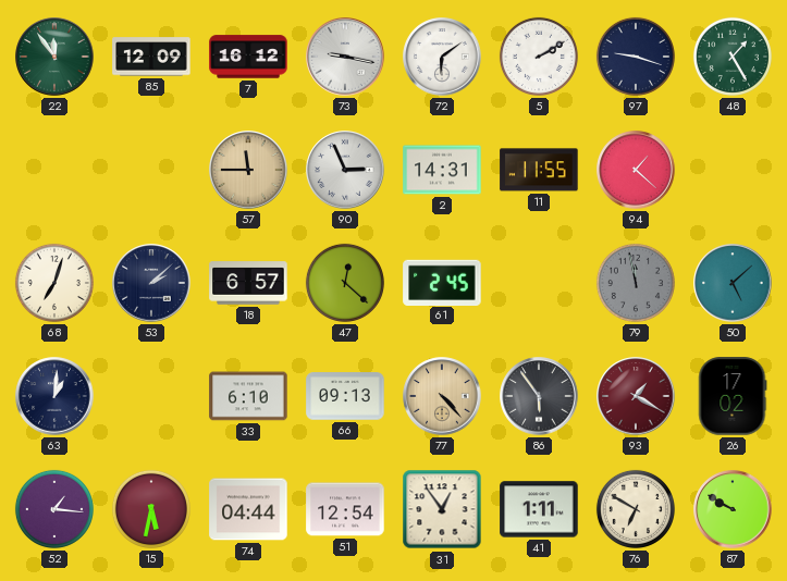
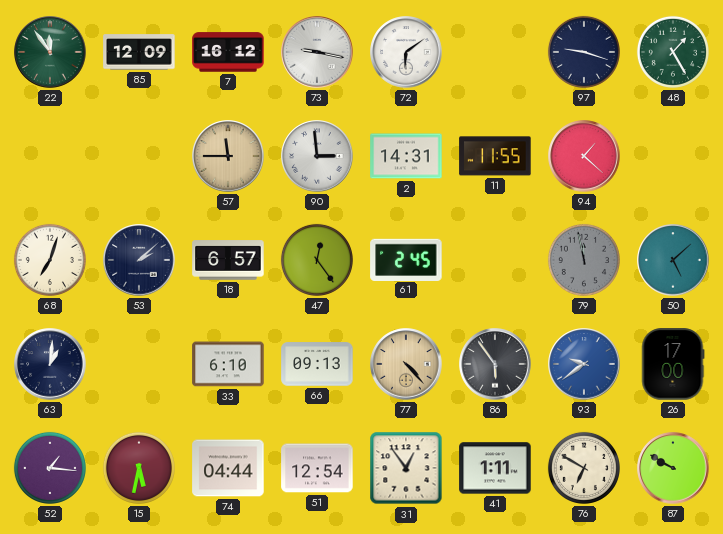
5: 2:10 -> none (539, 57)
90: 2:56 -> 2:59 (317, 156)
47: 12:22 -> 12:24 (317, 260)
93: 1:20 -> 9:39 (584, 364)
93 dial: burgundy -> blue (584, 364)
26: 17:02 -> 17:00 (673, 364)
